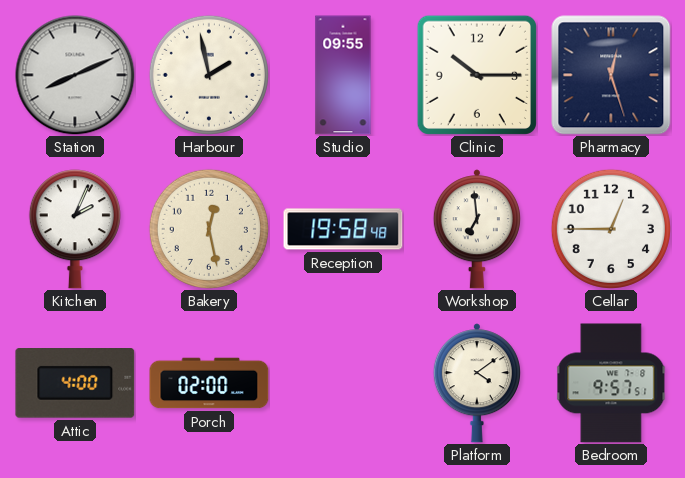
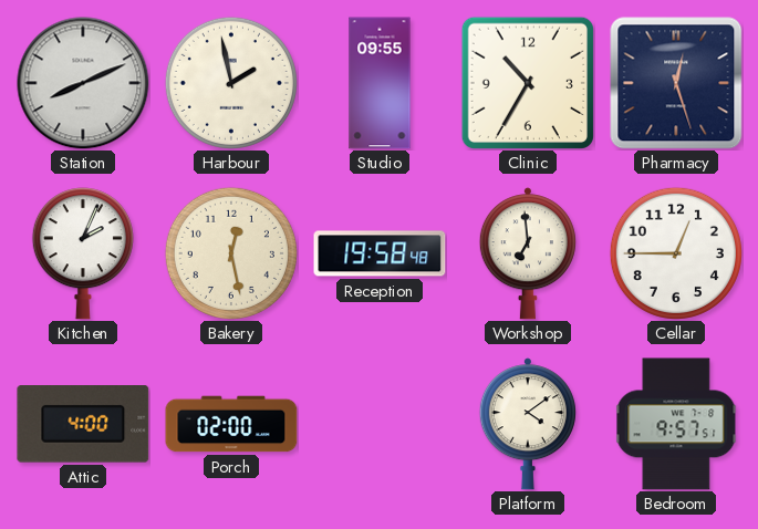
Clinic: 10:15 -> 10:35 (528, 83)
